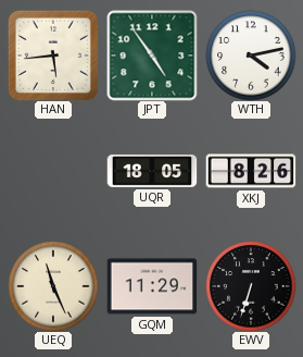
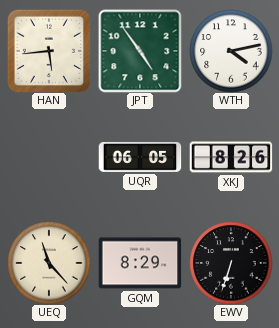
UQR: 18:05 -> 06:05 (140, 157)
UEQ: 11:26 -> 11:23 (49, 263)
GQM: 11:29 -> 8:29 (140, 263)
